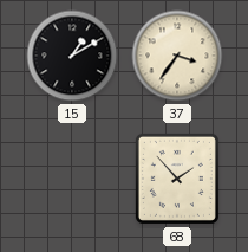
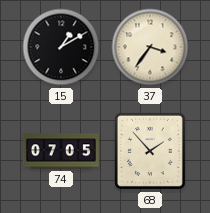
74: none -> 07:05 (61, 151)
